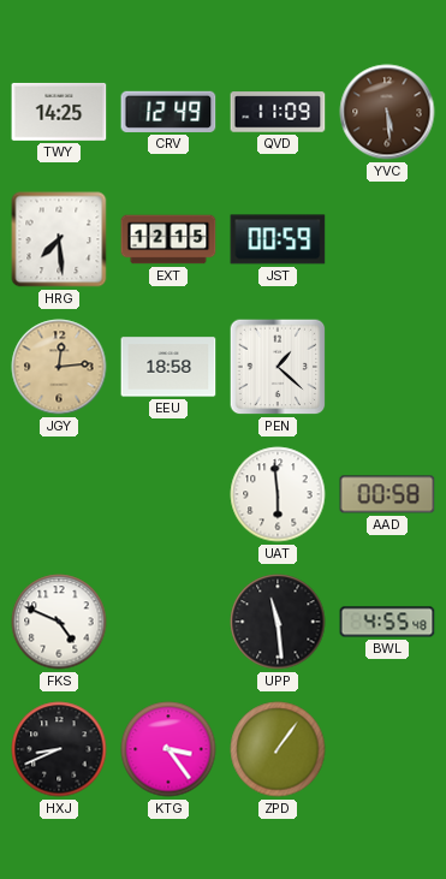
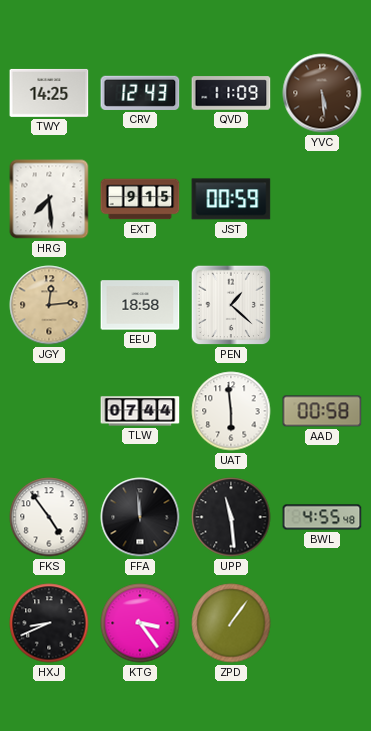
CRV: 12:49 -> 12:43 (140, 93)
EXT: 12:15 -> 9:15 (140, 199)
TLW: none -> 07:44 (140, 411)
FKS: 4:49 -> 4:54 (49, 517)
FFA: none -> 11:59 (140, 517)
